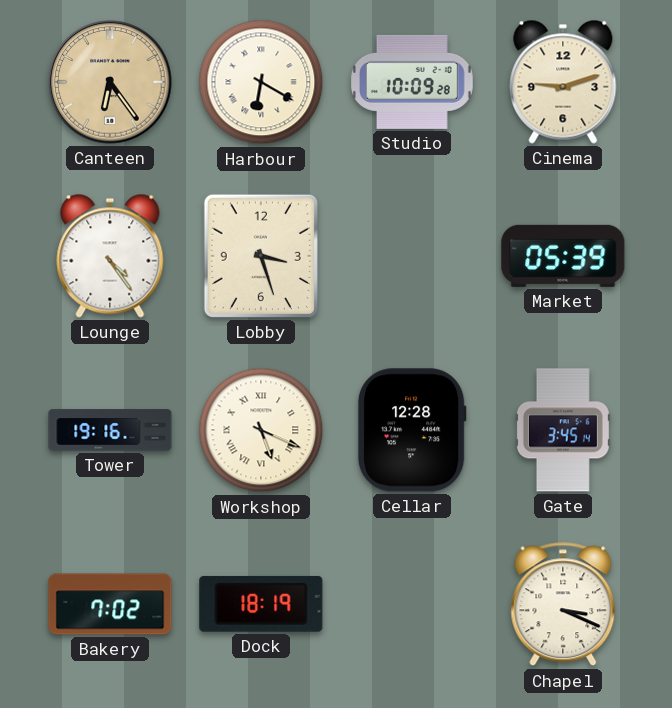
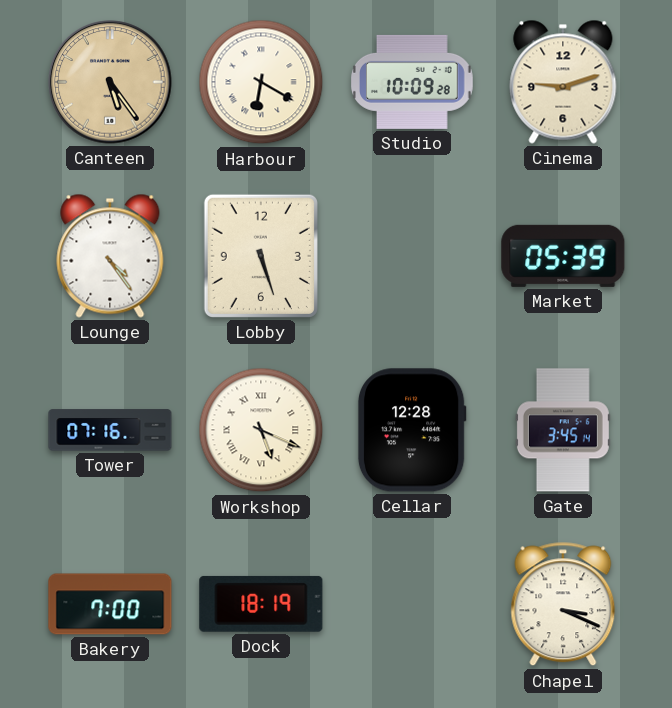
Canteen: 6:24 -> 5:24 (110, 82)
Lobby: 3:27 -> 5:27 (261, 256)
Tower: 19:16 -> 07:16 (110, 430)
Bakery: 7:02 -> 7:00 (110, 604)
